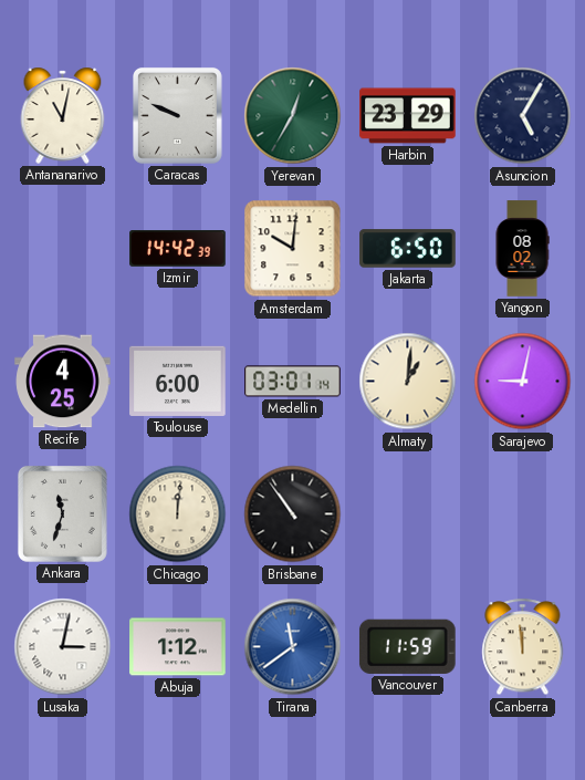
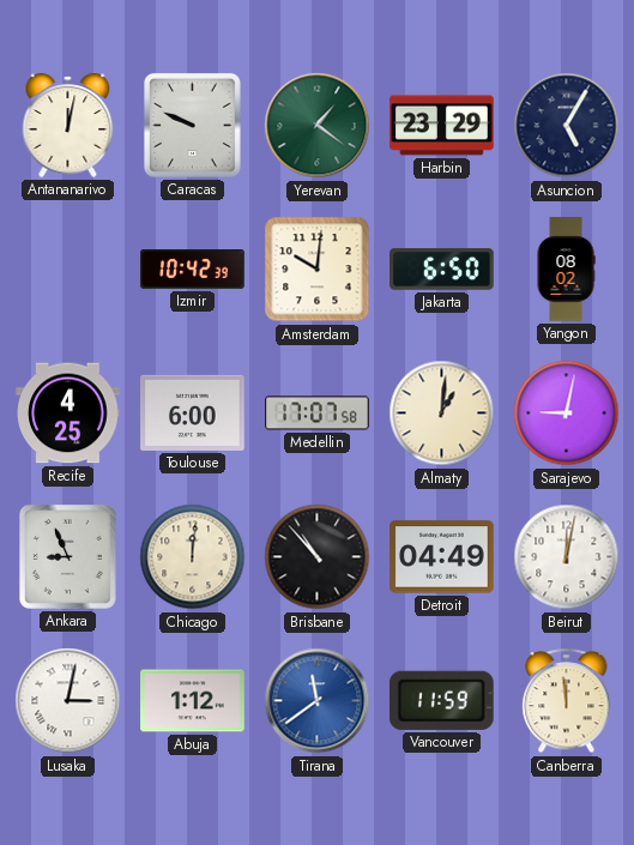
Antananarivo: 11:02 -> 12:02 (68, 125)
Yerevan: 12:35 -> 1:21 (318, 126)
Izmir: 14:42 -> 10:42 (193, 270)
Medellin: 03:01 -> 17:07 (318, 414)
Ankara: 11:33 -> 8:56 (67, 556)
Brisbane: 10:54 -> 10:53 (318, 557)
Detroit: none -> 04:49 (442, 557)
Beirut: none -> 12:02 (567, 557)
